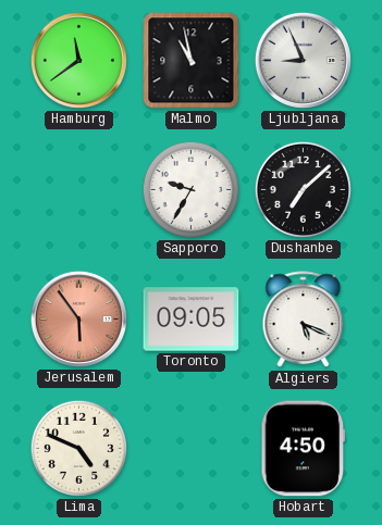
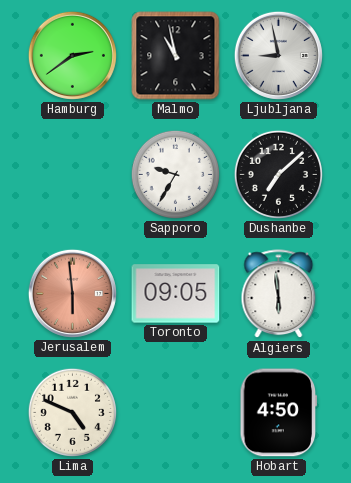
Hamburg: 11:39 -> 2:39 (72, 55)
Ljubljana: 8:56 -> 8:58 (278, 55)
Jerusalem: 5:54 -> 5:59 (72, 293)
Algiers: 5:19 -> 5:59 (279, 294)
